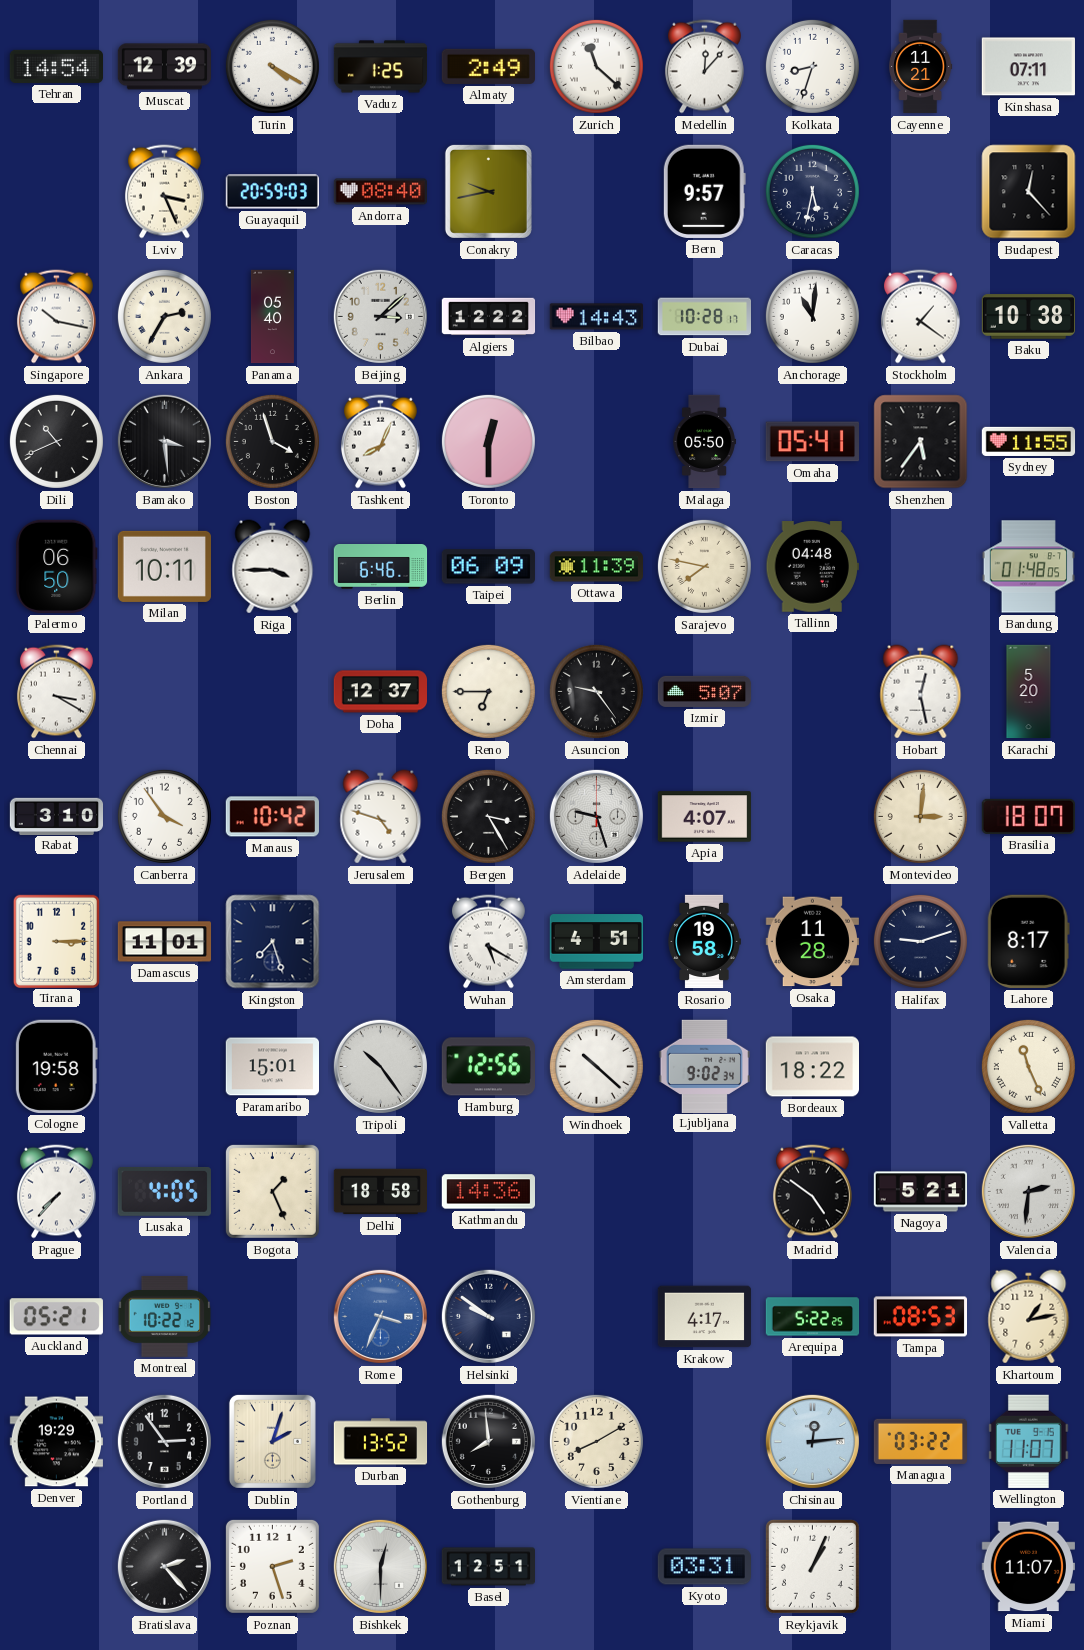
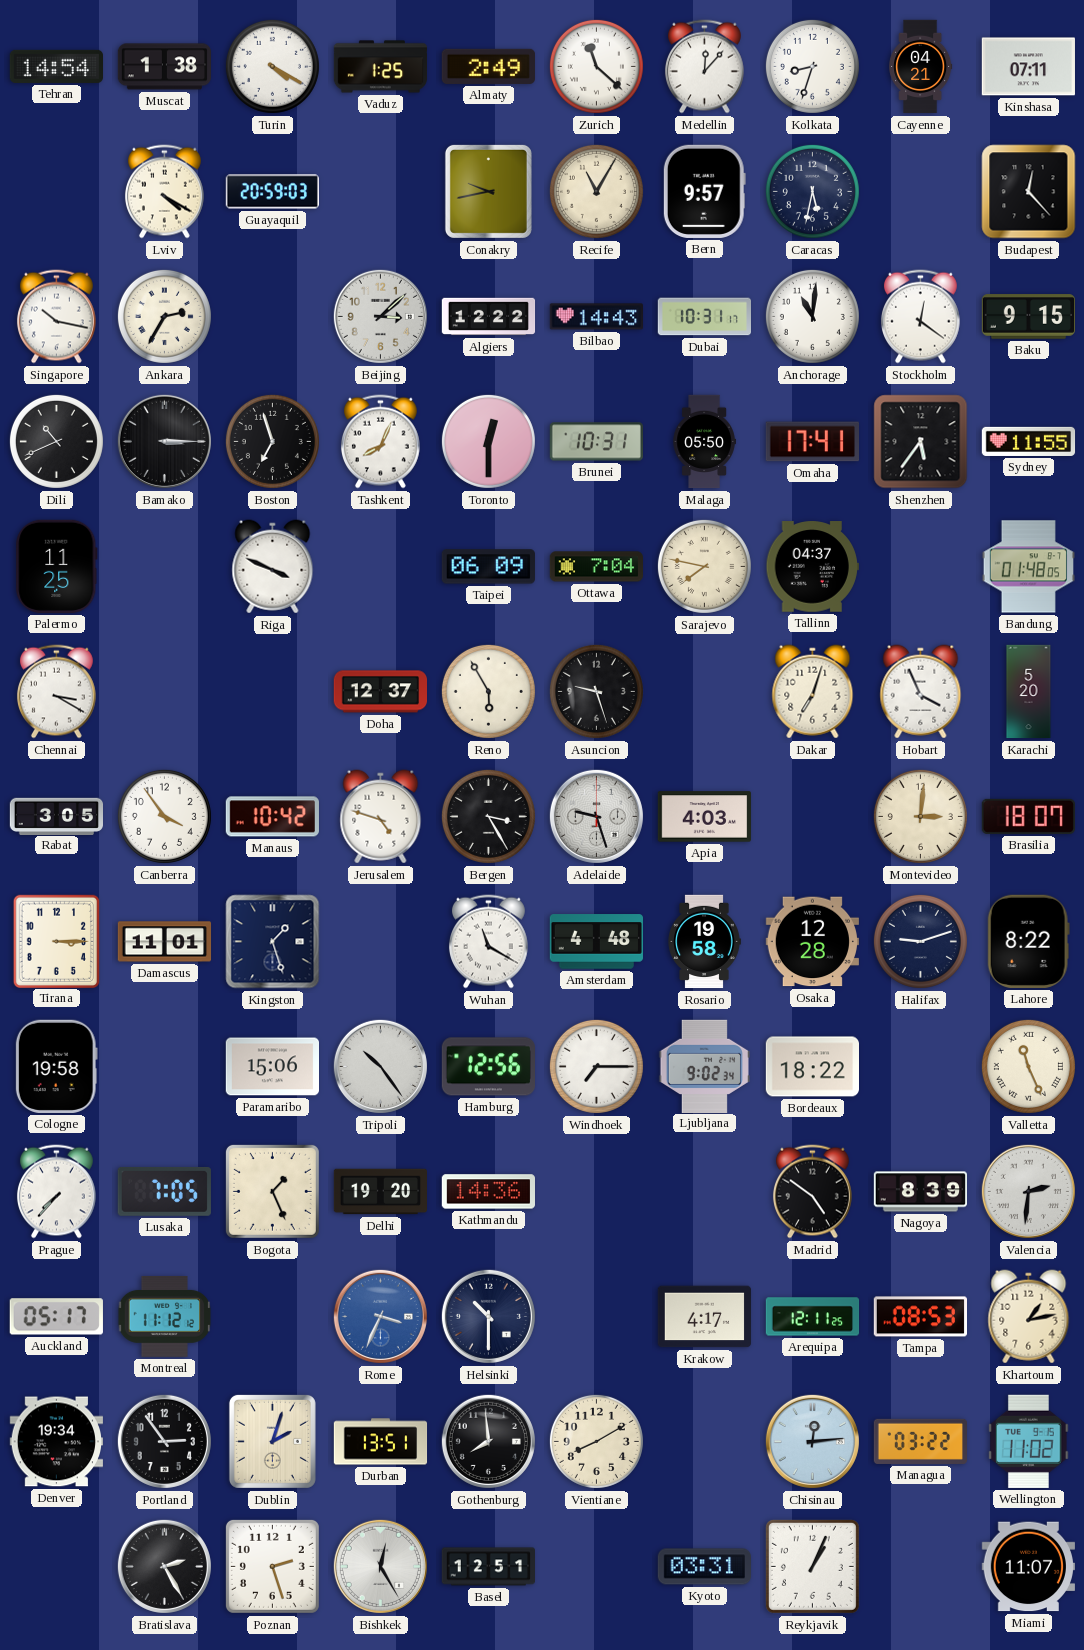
Muscat: 12:39 -> 1:38 (164, 67)
Cayenne: 11:21 -> 04:21 (921, 67)
Lviv: 3:26 -> 4:20 (164, 192)
Andorra: 08:40 -> none (381, 192)
Recife: none -> 11:05 (596, 191)
Panama: 05:40 -> none (272, 317)
Dubai: 10:28 -> 10:31 (704, 317)
Stockholm: 1:21 -> 12:21 (920, 317)
Baku: 10:38 -> 9:15 (1028, 317)
Bamako: 3:29 -> 3:15 (164, 441)
Boston: 3:57 -> 6:57 (272, 441)
Brunei: none -> 10:31 (596, 442)
Omaha: 05:41 -> 17:41 (812, 442)
Palermo: 06:50 -> 11:25 (57, 566)
Milan: 10:11 -> none (164, 566)
Riga: 3:45 -> 3:49 (273, 567)
Berlin: 6:46 -> none (381, 567)
Ottawa: 11:39 -> 7:04 (596, 567)
Tallinn: 04:48 -> 04:37 (812, 567)
Reno: 6:45 -> 5:55 (488, 691)
Asuncion: 9:24 -> 9:27 (596, 691)
Izmir: 5:07 -> none (705, 691)
Dakar: none -> 7:03 (813, 692)
Hobart: 12:28 -> 3:56 (921, 692)
Rabat: 3:10 -> 3:05 (56, 816)
Apia: 4:07 -> 4:03 (704, 817)
Kingston: 7:27 -> 1:27 (273, 942)
Wuhan: 5:20 -> 11:20 (488, 942)
Amsterdam: 4:51 -> 4:48 (596, 942)
Osaka: 11:28 -> 12:28 (812, 942)
Lahore: 8:17 -> 8:22 (1028, 941)
Paramaribo: 15:01 -> 15:06 (272, 1067)
Windhoek: 10:22 -> 7:15 (596, 1066)
Lusaka: 4:05 -> 7:05 (164, 1191)
Delhi: 18:58 -> 19:20 (381, 1192)
Nagoya: 5:21 -> 8:39 (920, 1192)
Auckland: 05:21 -> 05:17 (56, 1317)
Montreal: 10:22 -> 11:12 (165, 1316)
Helsinki: 9:51 -> 10:30 (488, 1316)
Arequipa: 5:22 -> 12:11 (813, 1317)
Denver: 19:29 -> 19:34 (56, 1442)
Durban: 13:52 -> 13:51 (381, 1442)
Wellington: 11:07 -> 11:02 (1029, 1441)
Bratislava: 2:23 -> 2:25 (164, 1566)
Bishkek: 12:30 -> 12:25 (380, 1566)
